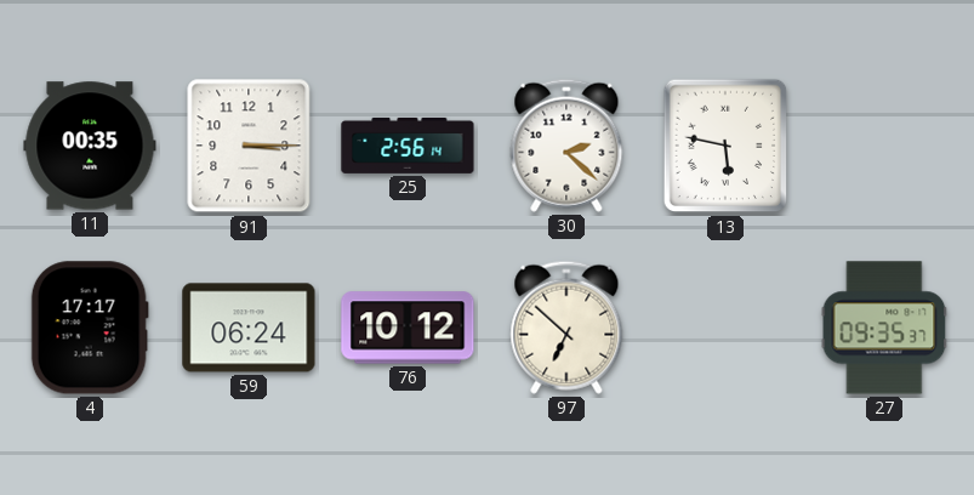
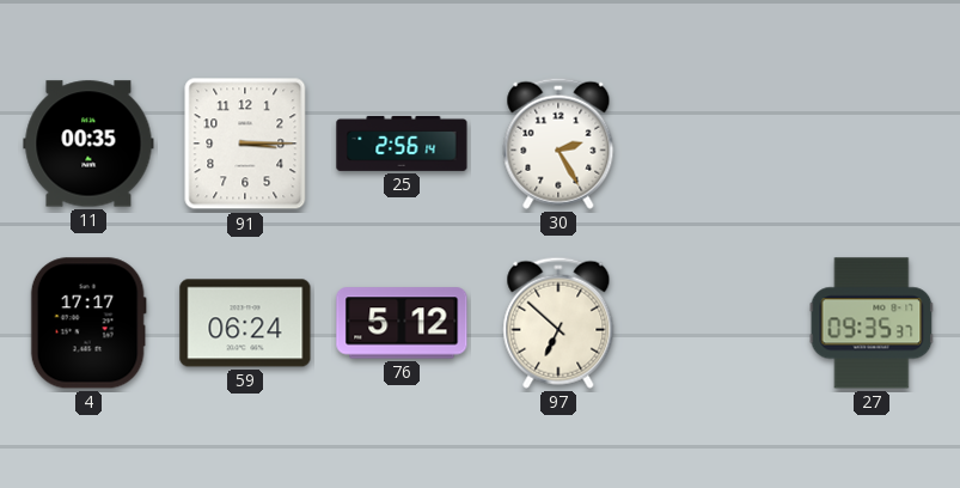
30: 2:22 -> 2:25 (558, 144)
13: 5:47 -> none (725, 146)
76: 10:12 -> 5:12 (402, 323)
